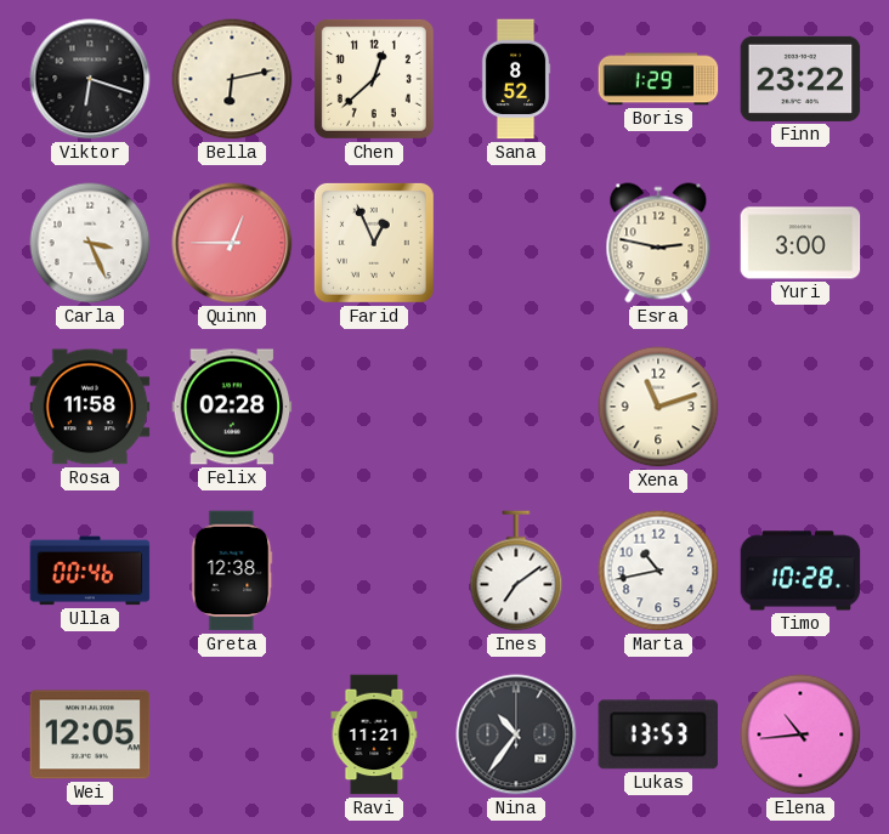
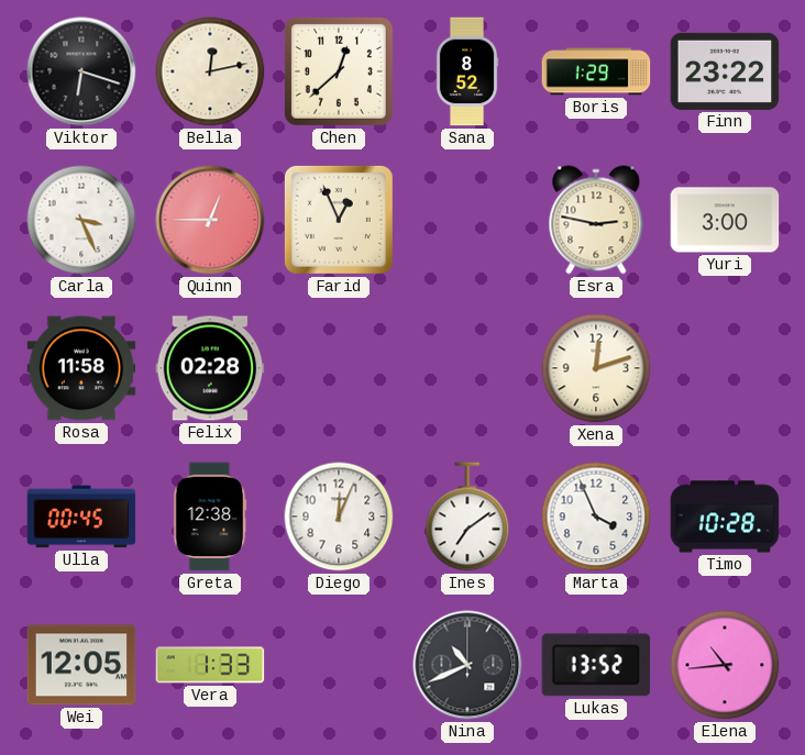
Bella: 6:13 -> 12:13 (210, 71)
Xena: 11:12 -> 12:12 (596, 368)
Ulla: 00:46 -> 00:45 (81, 517)
Diego: none -> 12:04 (339, 517)
Marta: 10:43 -> 3:56 (596, 517)
Vera: none -> 1:33 (210, 665)
Ravi: 11:21 -> none (374, 734)
Nina: 10:36 -> 10:41 (467, 665)
Lukas: 13:53 -> 13:52 (596, 665)
